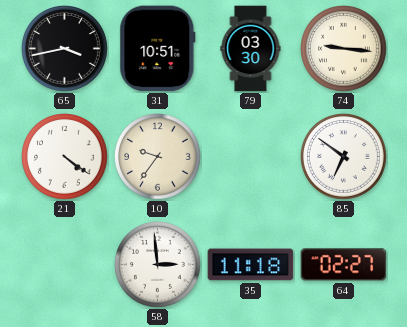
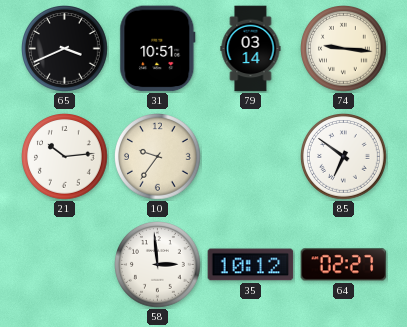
65: 3:43 -> 3:41 (65, 49)
79: 03:30 -> 03:14 (251, 49)
21: 4:21 -> 10:14 (65, 157)
35: 11:18 -> 10:12 (251, 265)
